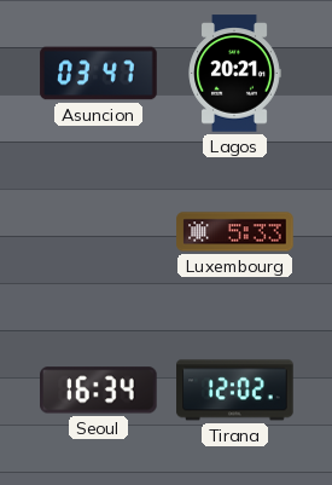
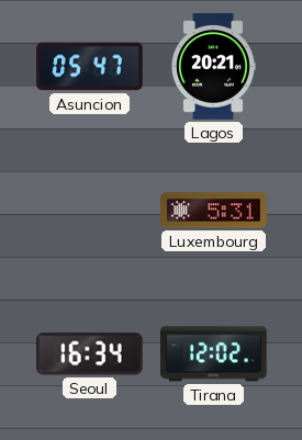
Asuncion: 03:47 -> 05:47 (90, 67)
Luxembourg: 5:33 -> 5:31 (214, 211)
